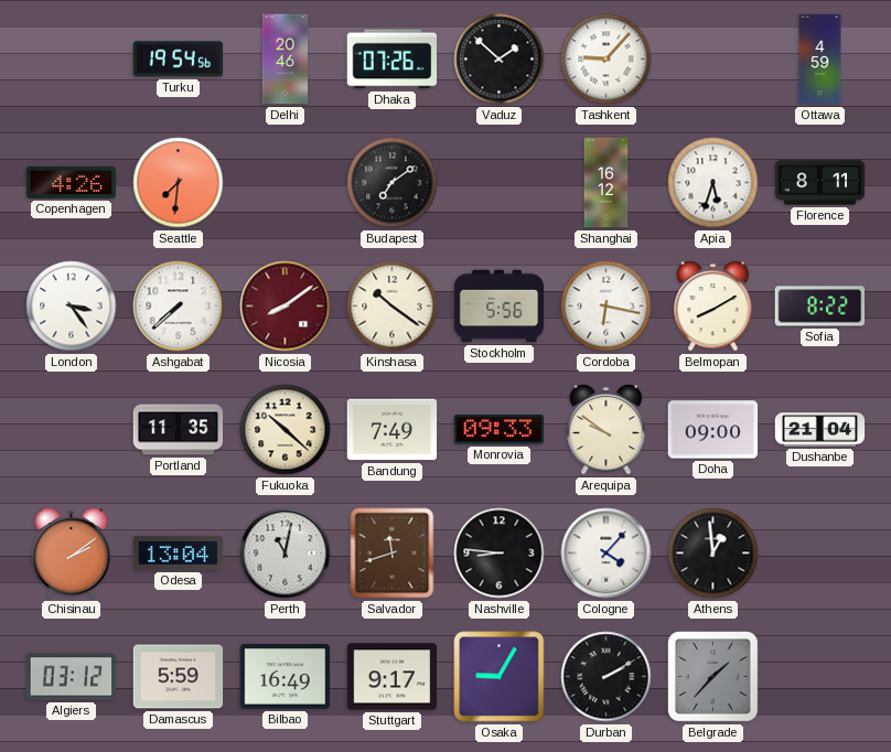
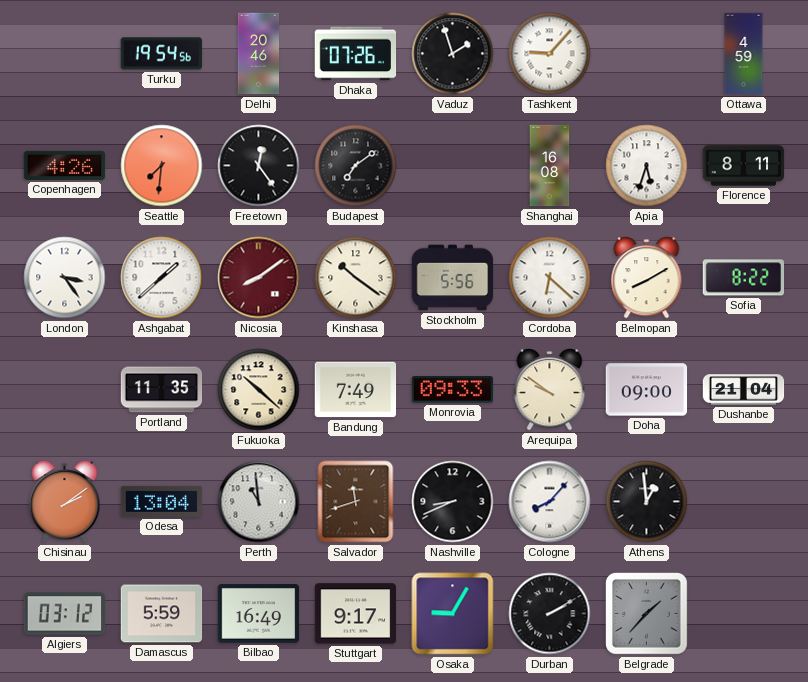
Vaduz: 1:52 -> 1:57 (453, 54)
Freetown: none -> 12:24 (259, 166)
Shanghai: 16:12 -> 16:08 (550, 166)
Ashgabat: 7:38 -> 1:38 (162, 278)
Cordoba: 6:17 -> 6:22 (550, 278)
Perth: 11:02 -> 10:59 (259, 502)
Nashville: 8:46 -> 8:41 (453, 502)
Cologne: 4:07 -> 8:07 (550, 502)
